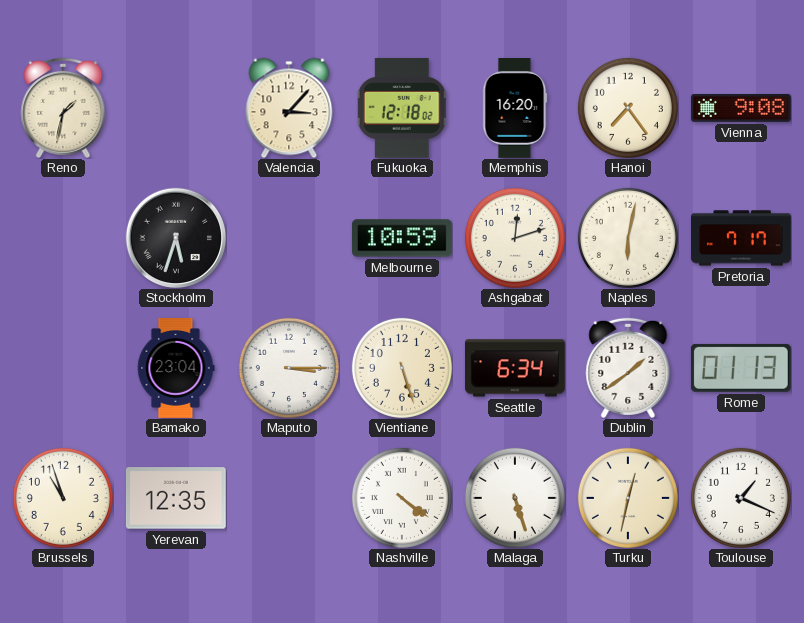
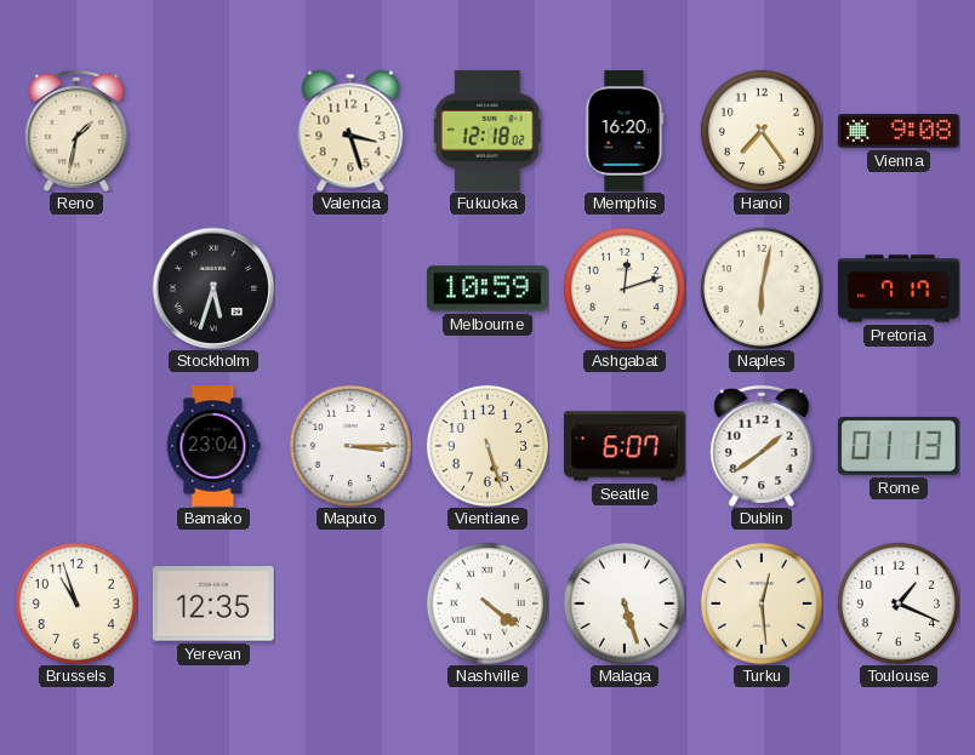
Valencia: 3:07 -> 3:27 (350, 131)
Seattle: 6:34 -> 6:07 (625, 446)
Turku: 12:32 -> 12:29 (762, 604)
